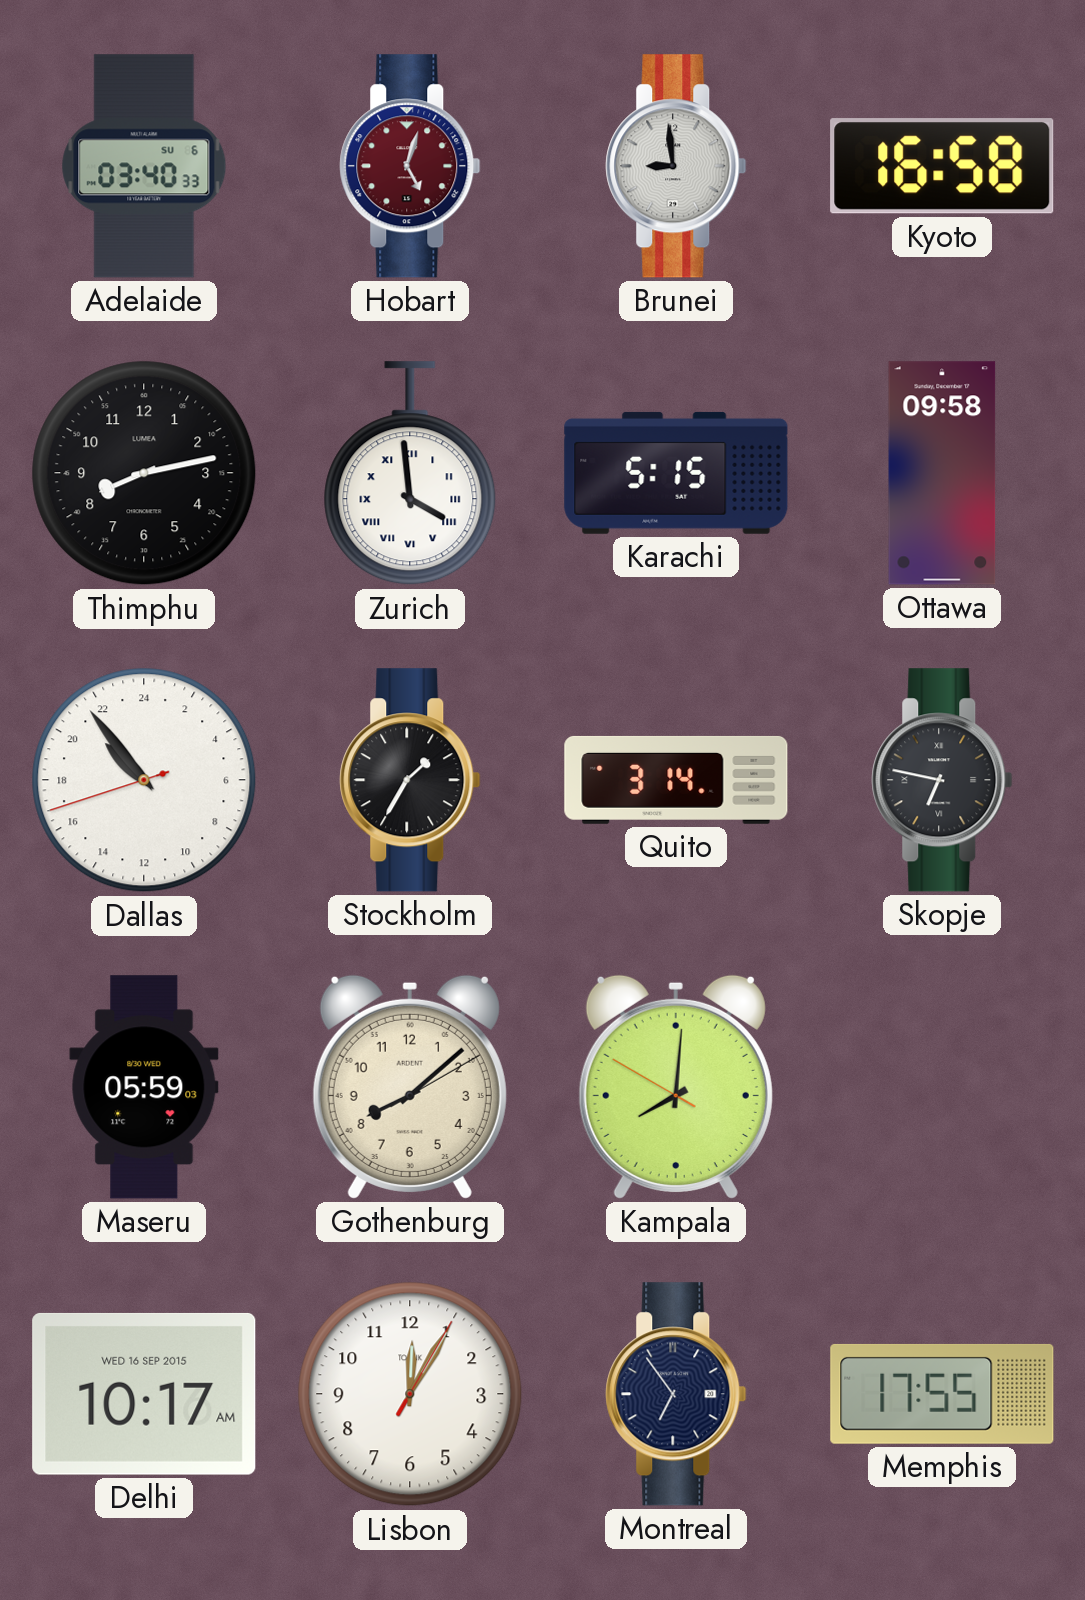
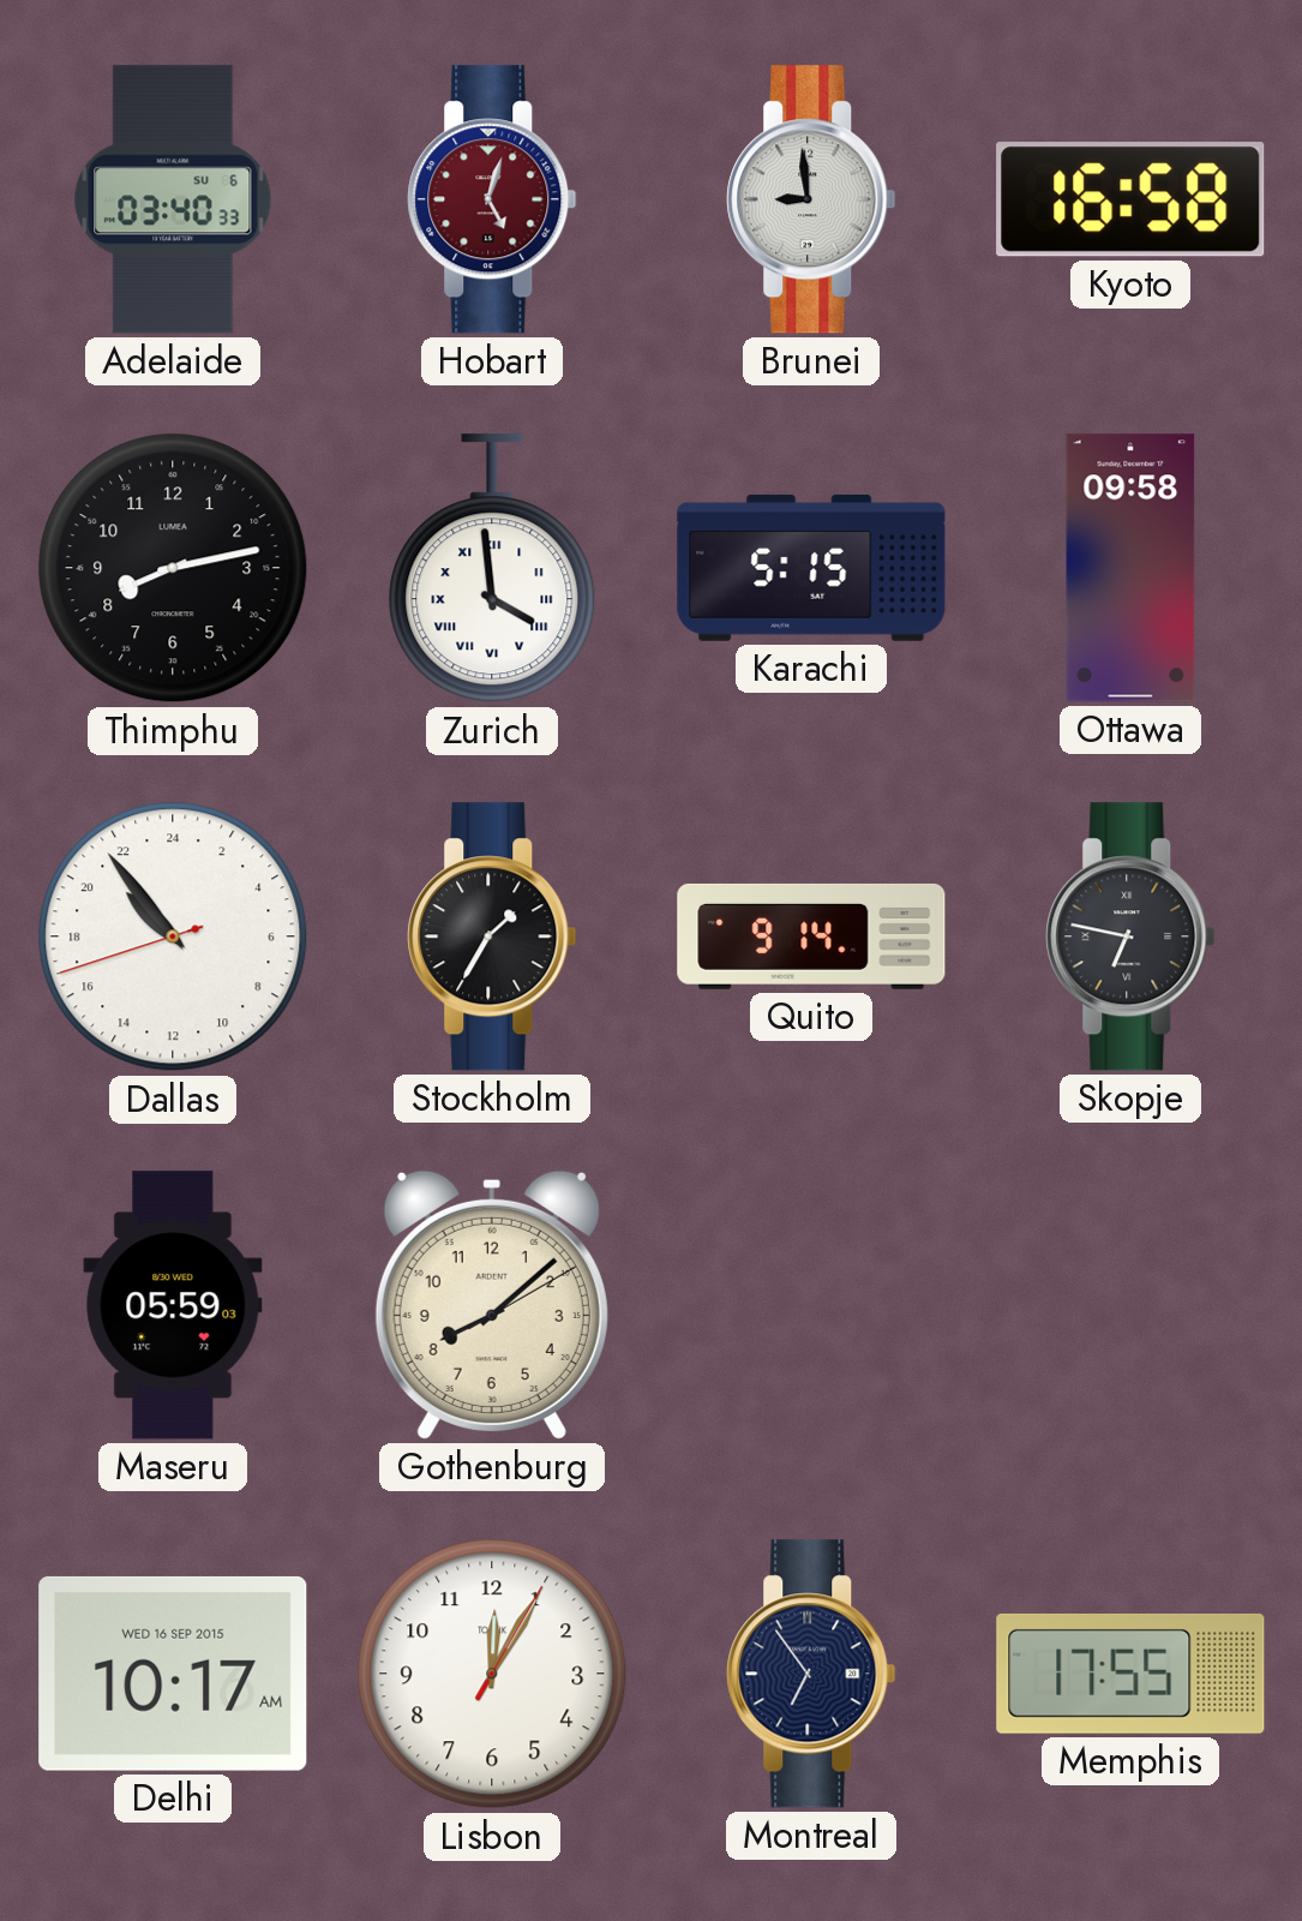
Quito: 3:14 -> 9:14 (811, 936)
Kampala: 8:00 -> none (676, 1087)
